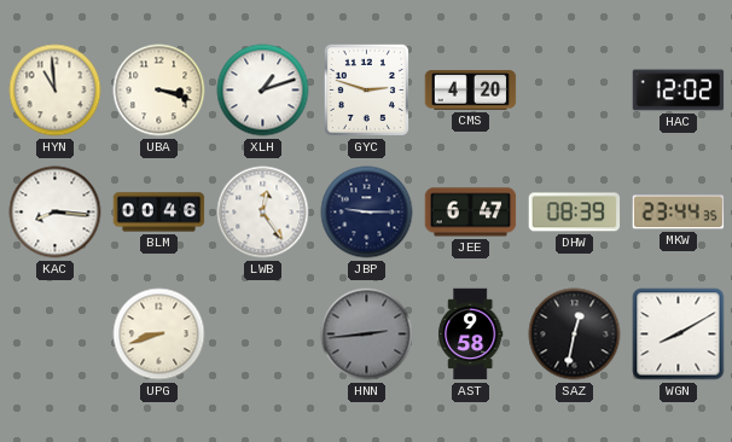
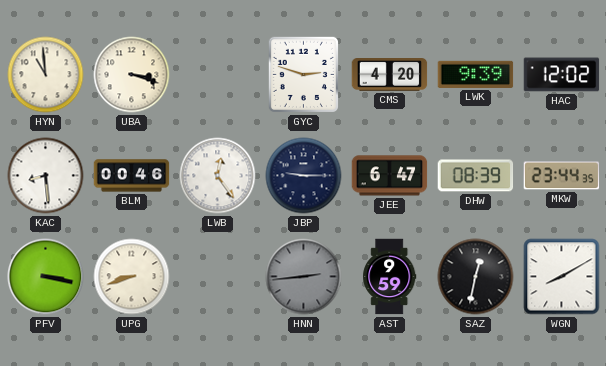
XLH: 1:12 -> none (263, 91)
LWK: none -> 9:39 (476, 74)
KAC: 8:16 -> 8:29 (46, 176)
PFV: none -> 3:17 (46, 277)
AST: 9:58 -> 9:59 (390, 277)
